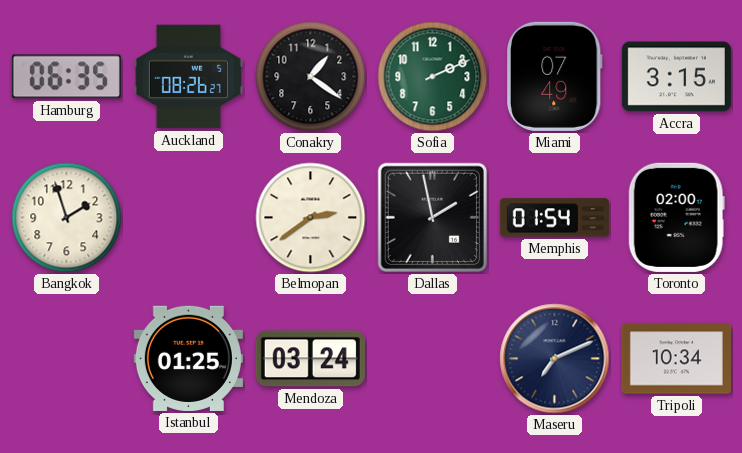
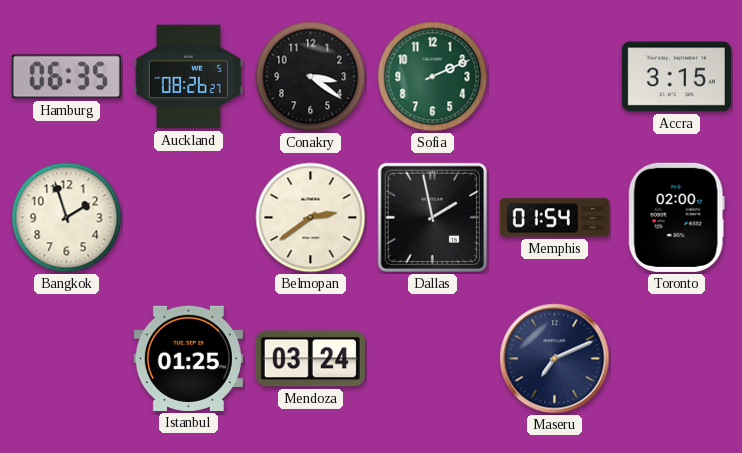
Conakry: 1:21 -> 3:21 (311, 77)
Miami: 07:49 -> none (555, 76)
Tripoli: 10:34 -> none (676, 359)
